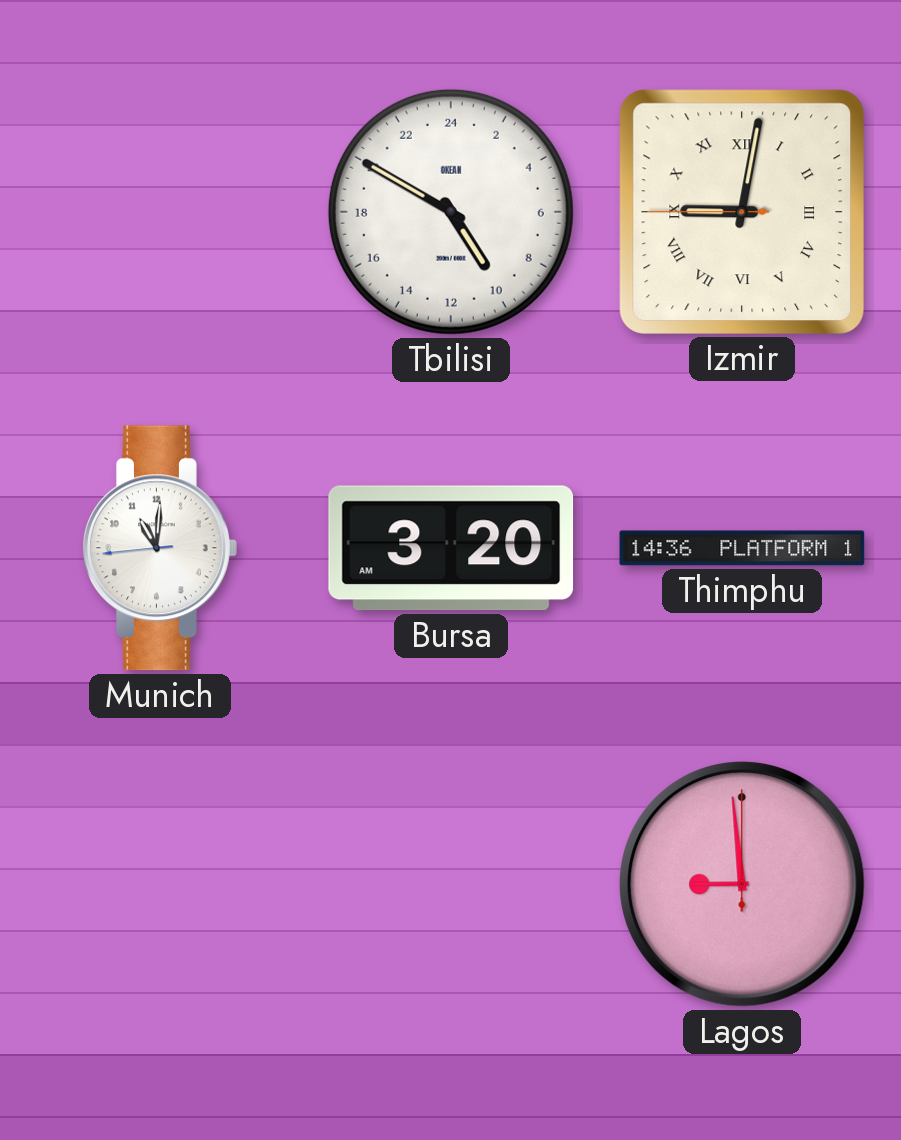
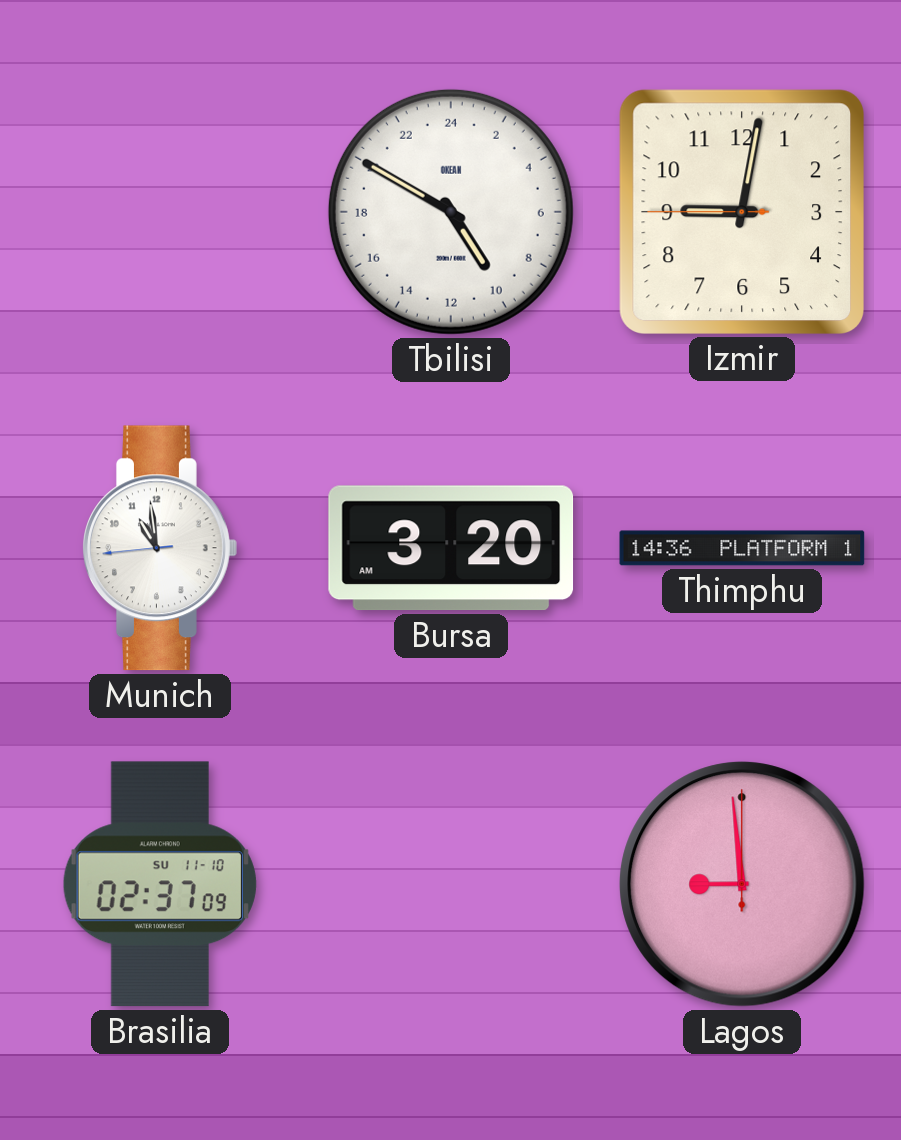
Izmir numerals: Roman -> Arabic (741, 211)
Munich: 11:00 -> 10:58 (160, 548)
Brasilia: none -> 02:37 (160, 884)
